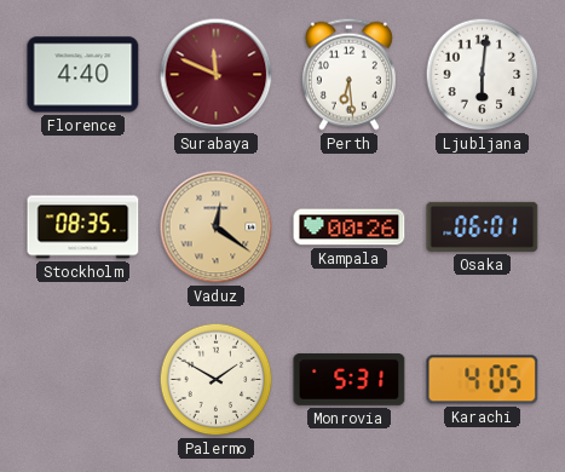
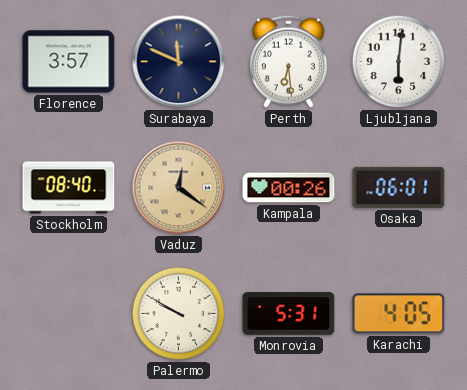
Florence: 4:40 -> 3:57 (69, 62)
Surabaya dial: burgundy -> navy (179, 62)
Stockholm: 08:35 -> 08:40 (69, 188)
Palermo: 1:50 -> 9:50 (179, 314)
